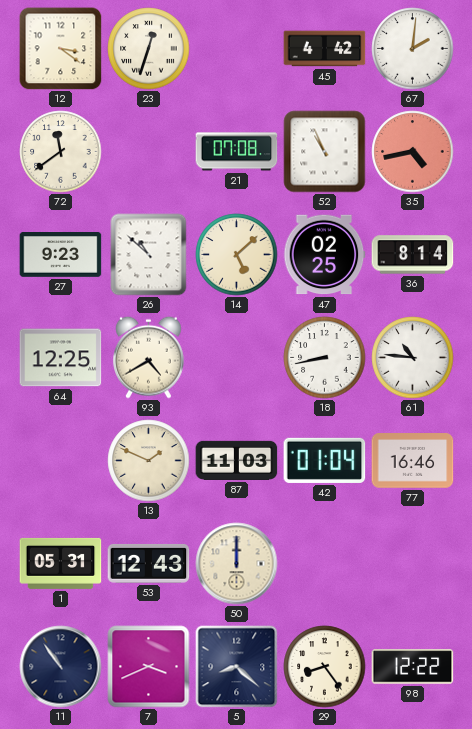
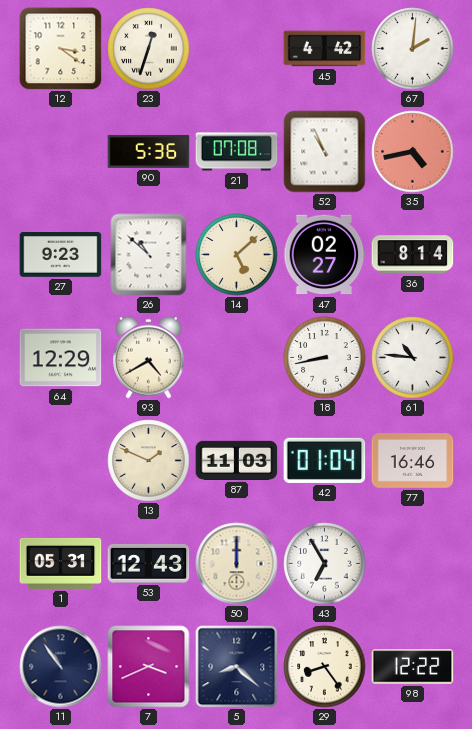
72: 11:39 -> none (61, 152)
90: none -> 5:36 (149, 151)
47: 02:25 -> 02:27 (324, 255)
64: 12:25 -> 12:29 (61, 358)
43: none -> 6:55 (325, 564)
